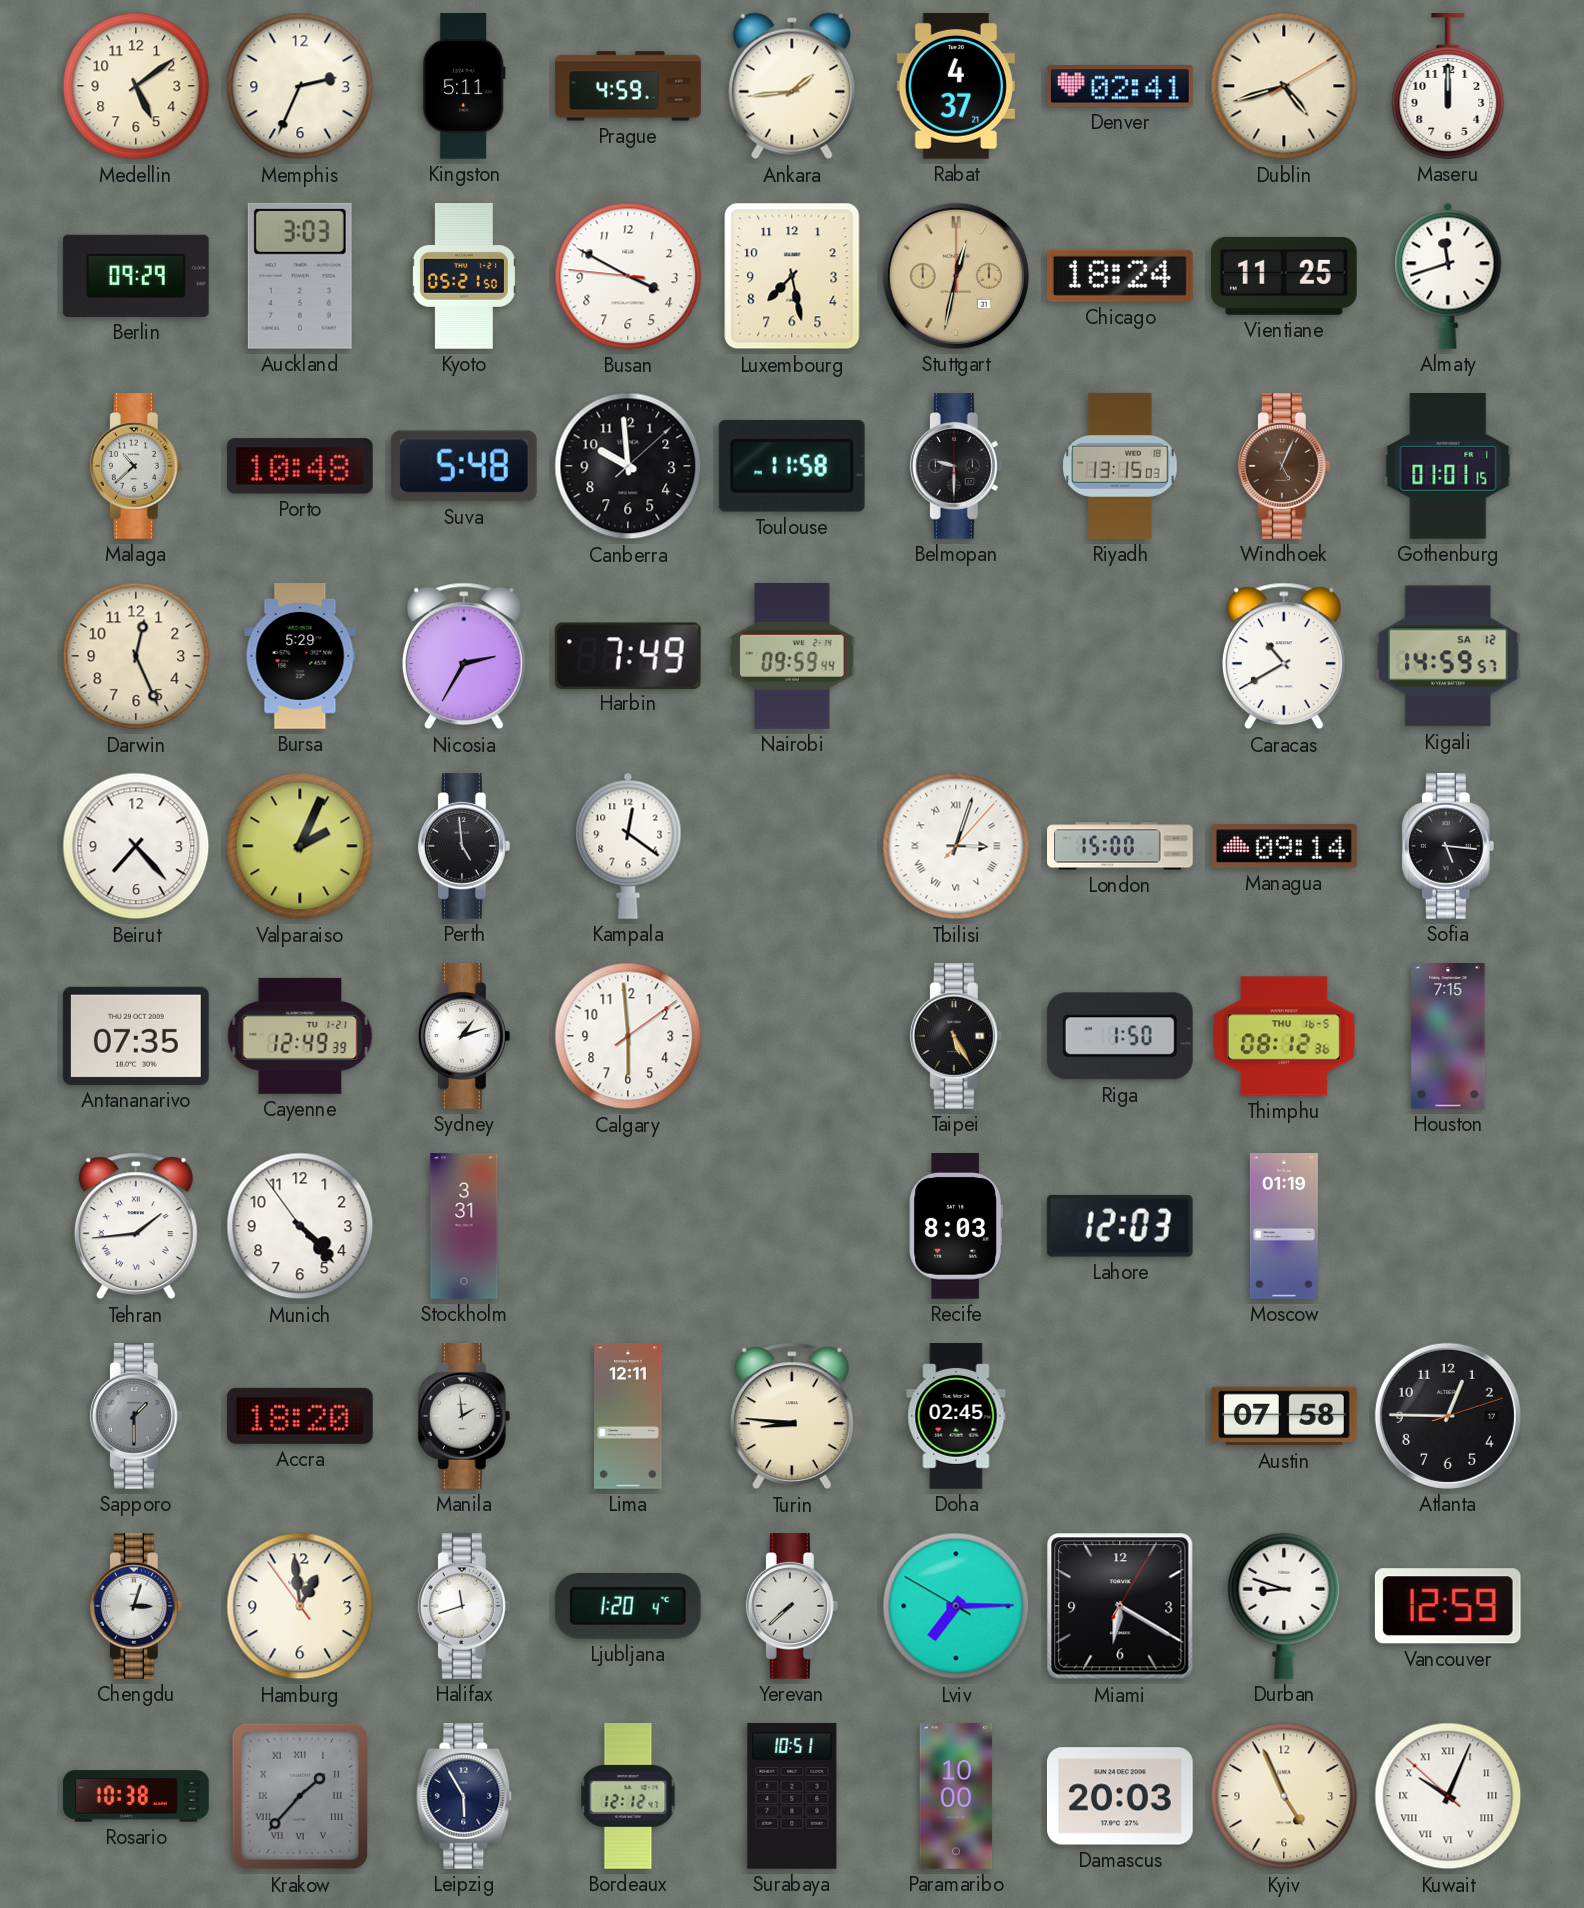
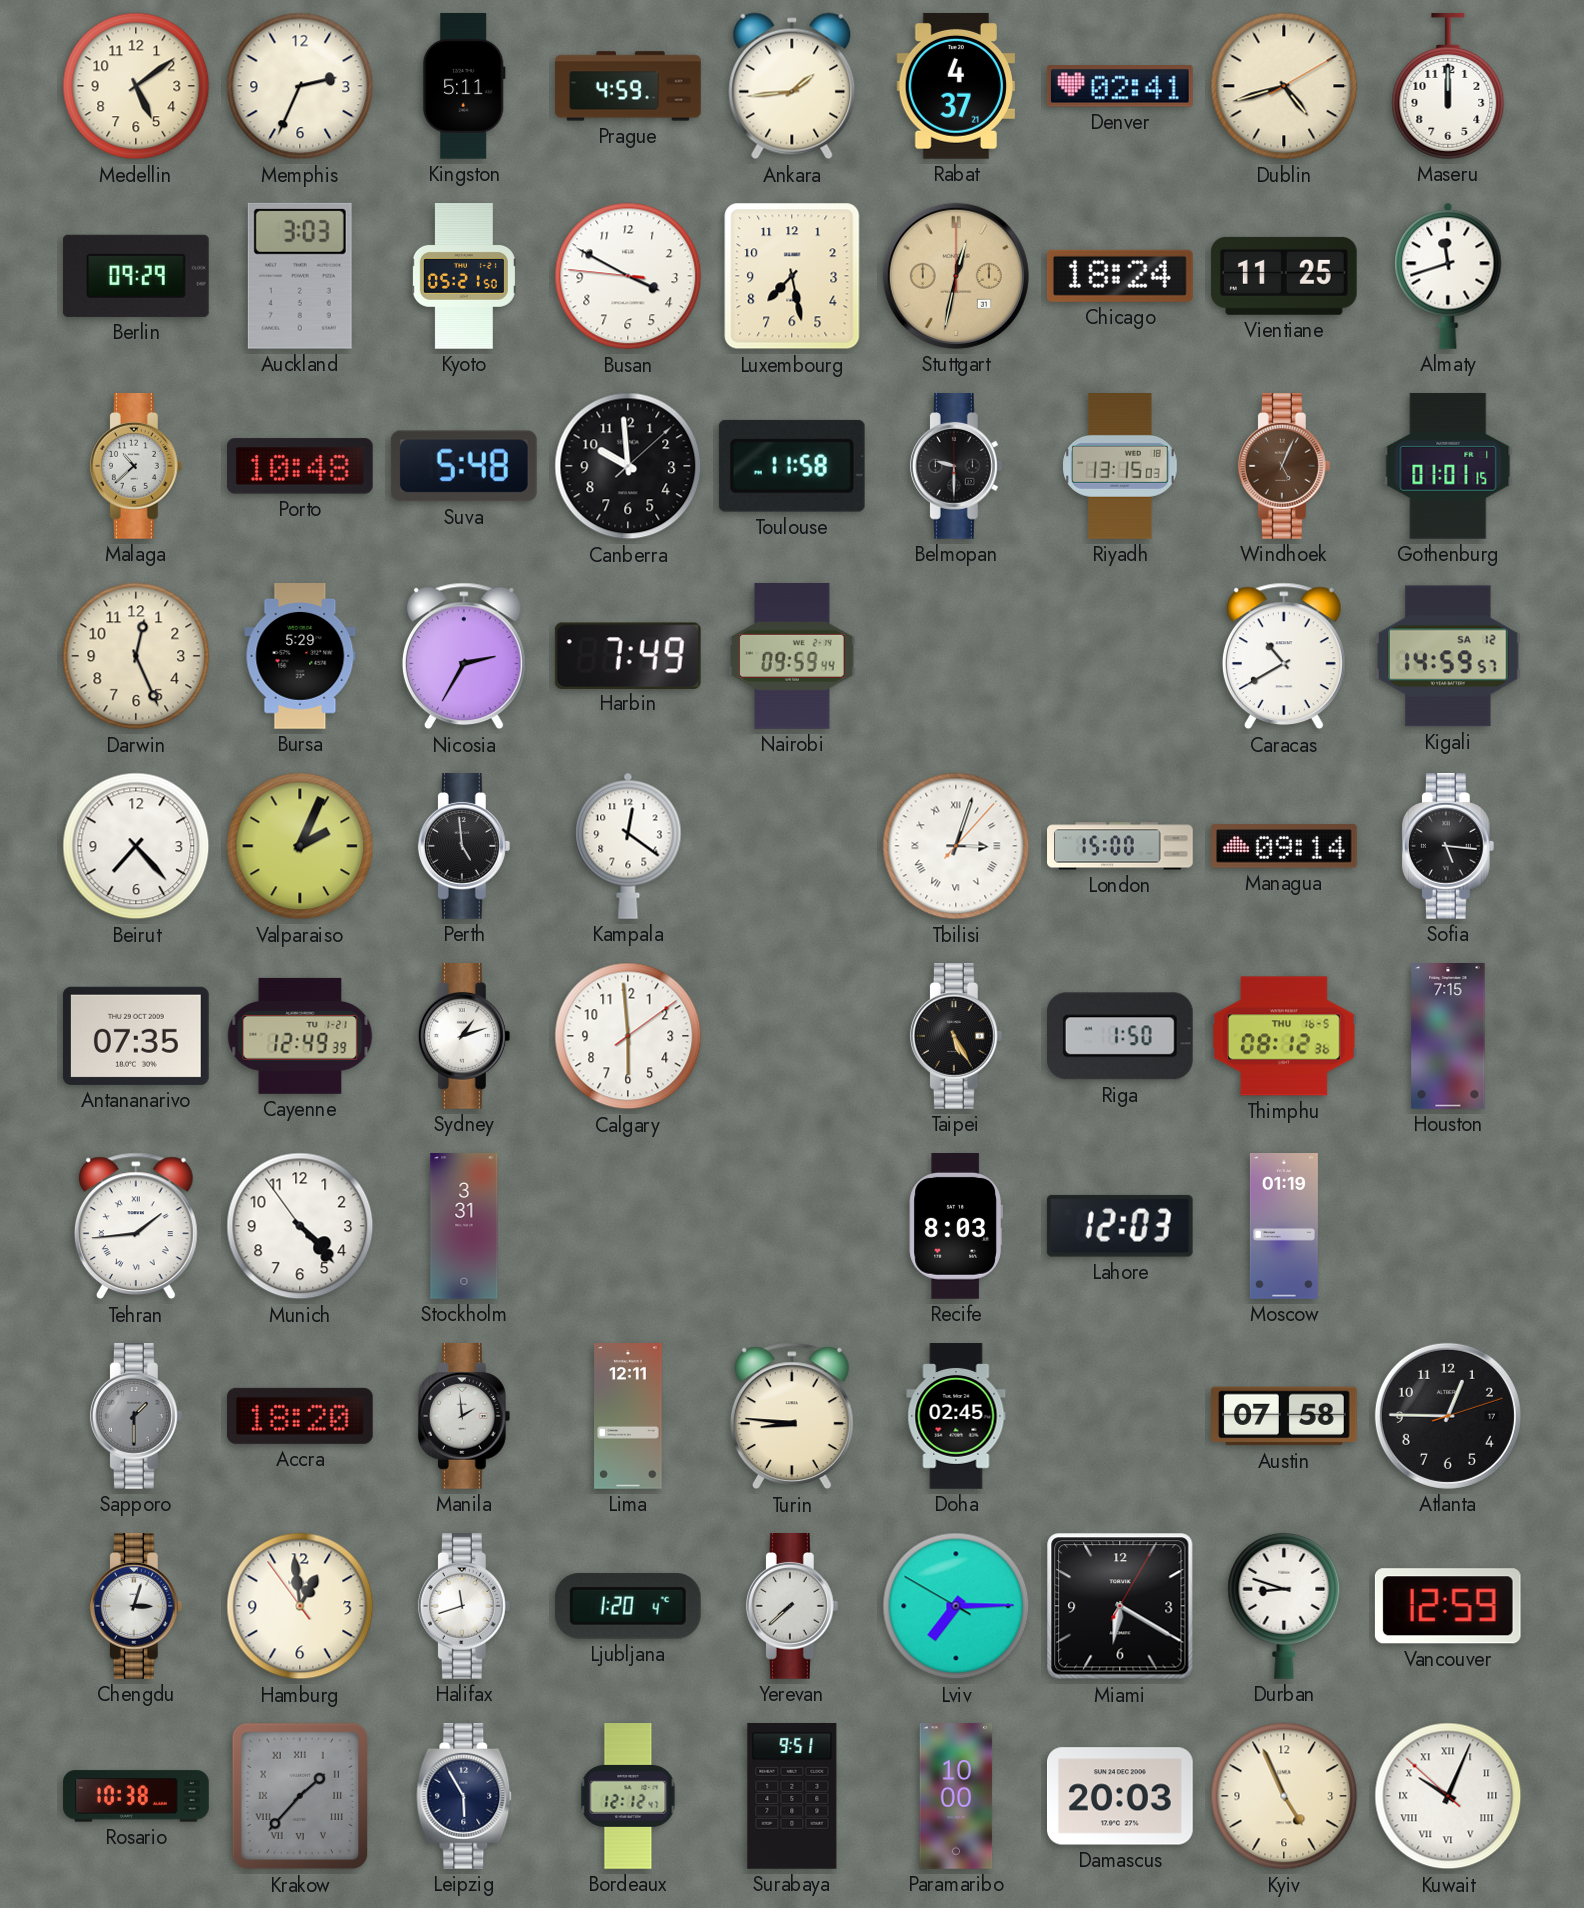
Surabaya: 10:51 -> 9:51 (792, 1797)
